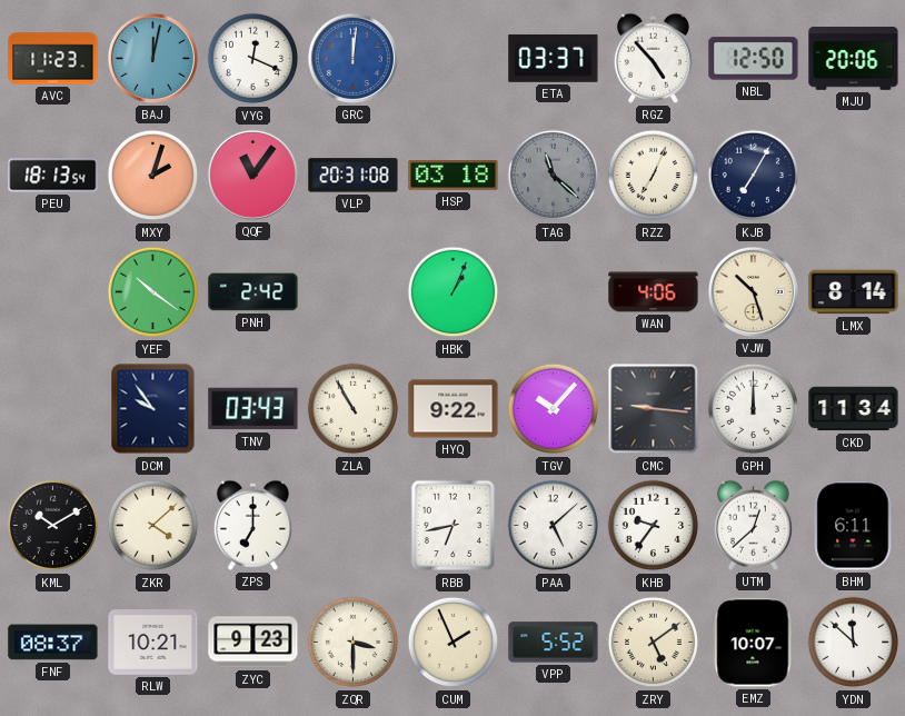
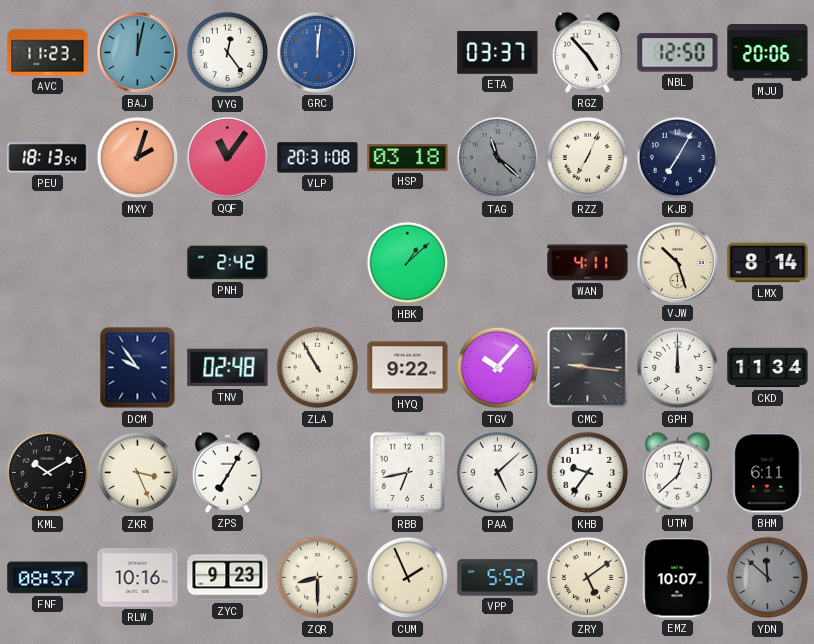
VYG: 12:19 -> 12:24 (228, 53)
YEF: 10:21 -> none (153, 292)
HBK: 1:04 -> 1:08 (408, 263)
WAN: 4:06 -> 4:11 (588, 263)
TNV: 03:43 -> 02:48 (228, 368)
ZKR: 4:08 -> 3:26 (138, 473)
ZPS: 7:00 -> 7:05 (227, 472)
RLW: 10:21 -> 10:16 (138, 578)
ZQR: 3:30 -> 8:30 (318, 578)
YDN dial: white -> grey (768, 578)
